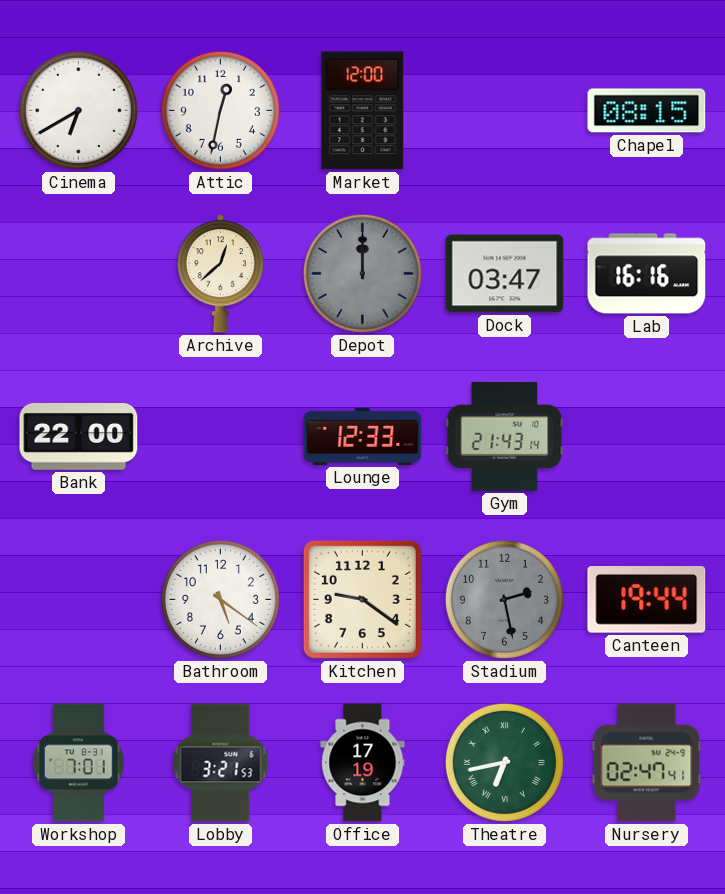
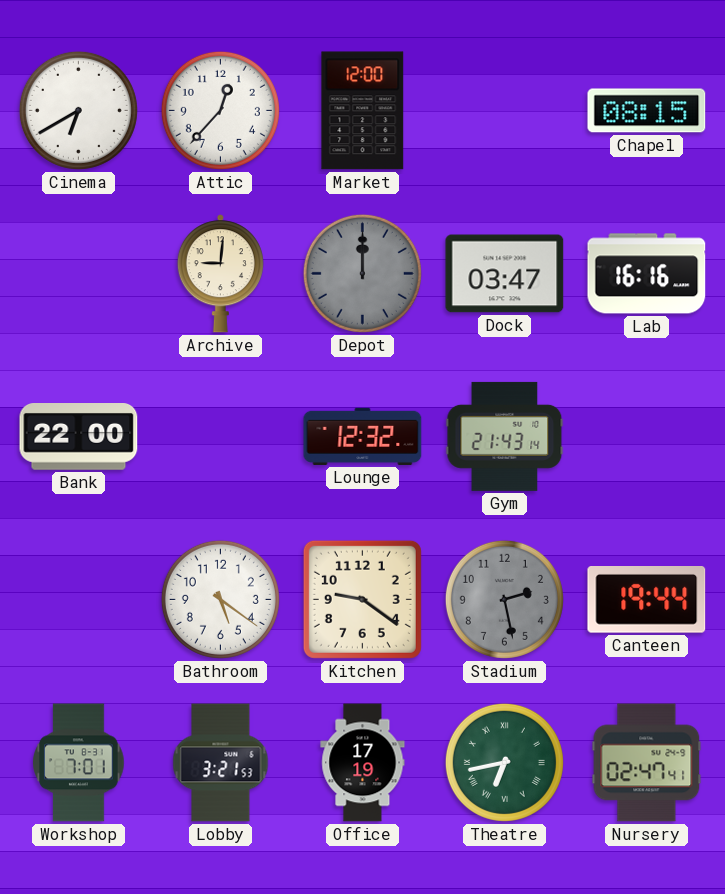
Attic: 12:32 -> 12:37 (220, 110)
Archive: 12:38 -> 9:01 (220, 274)
Lounge: 12:33 -> 12:32 (363, 436)
